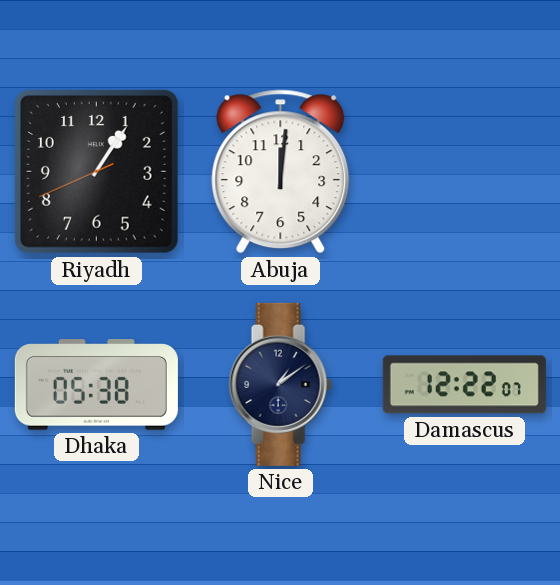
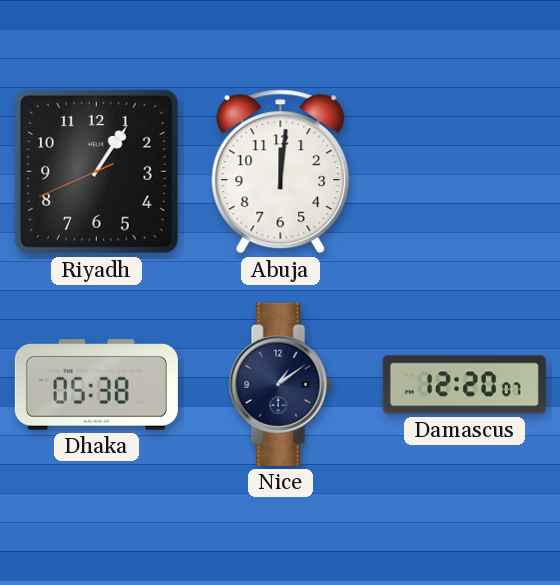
Damascus: 12:22 -> 12:20 (464, 385)
